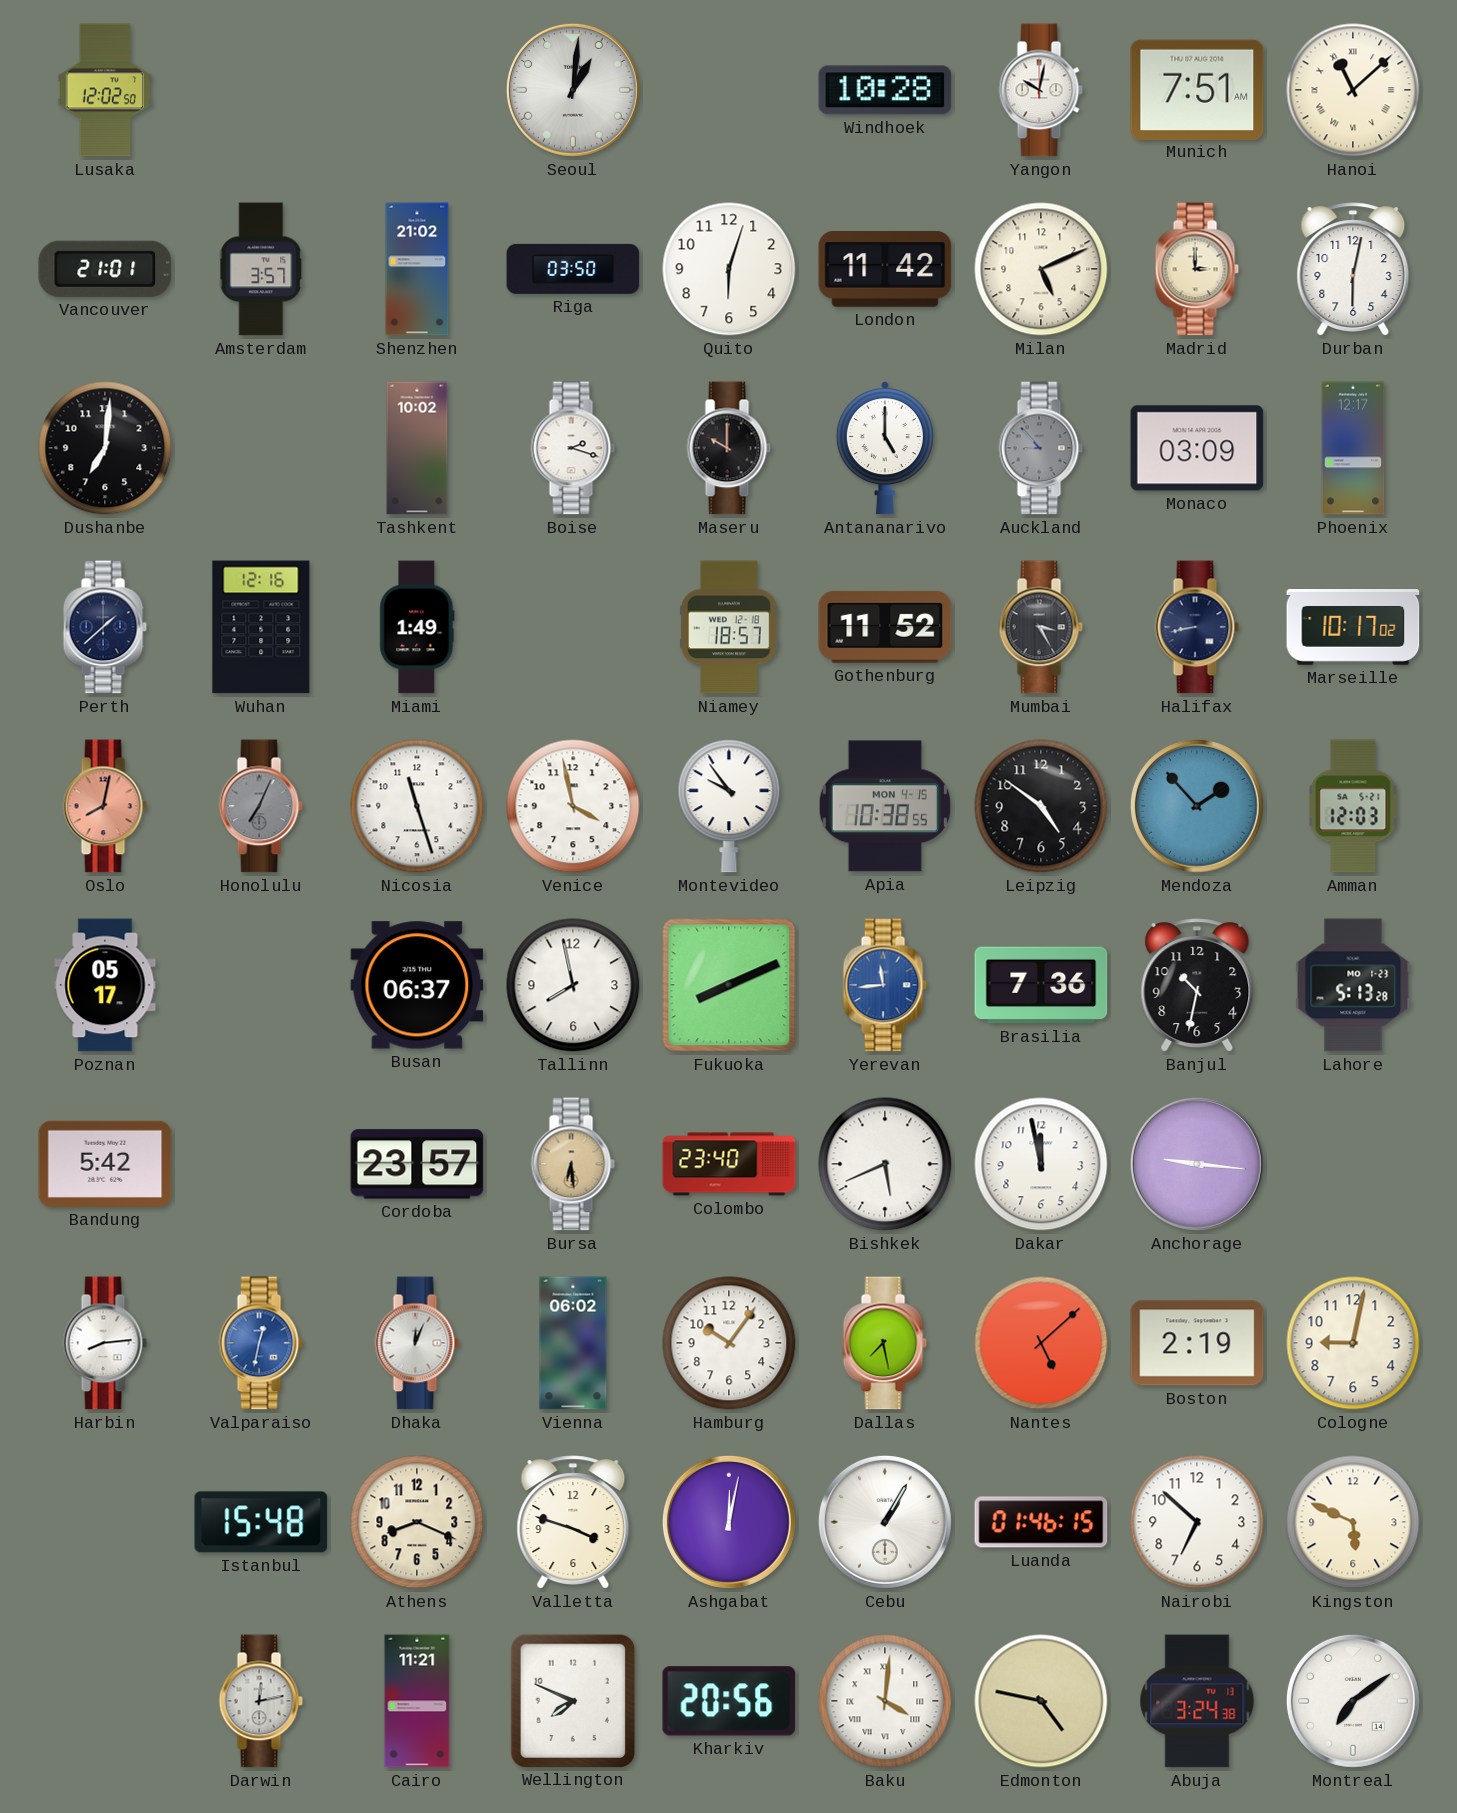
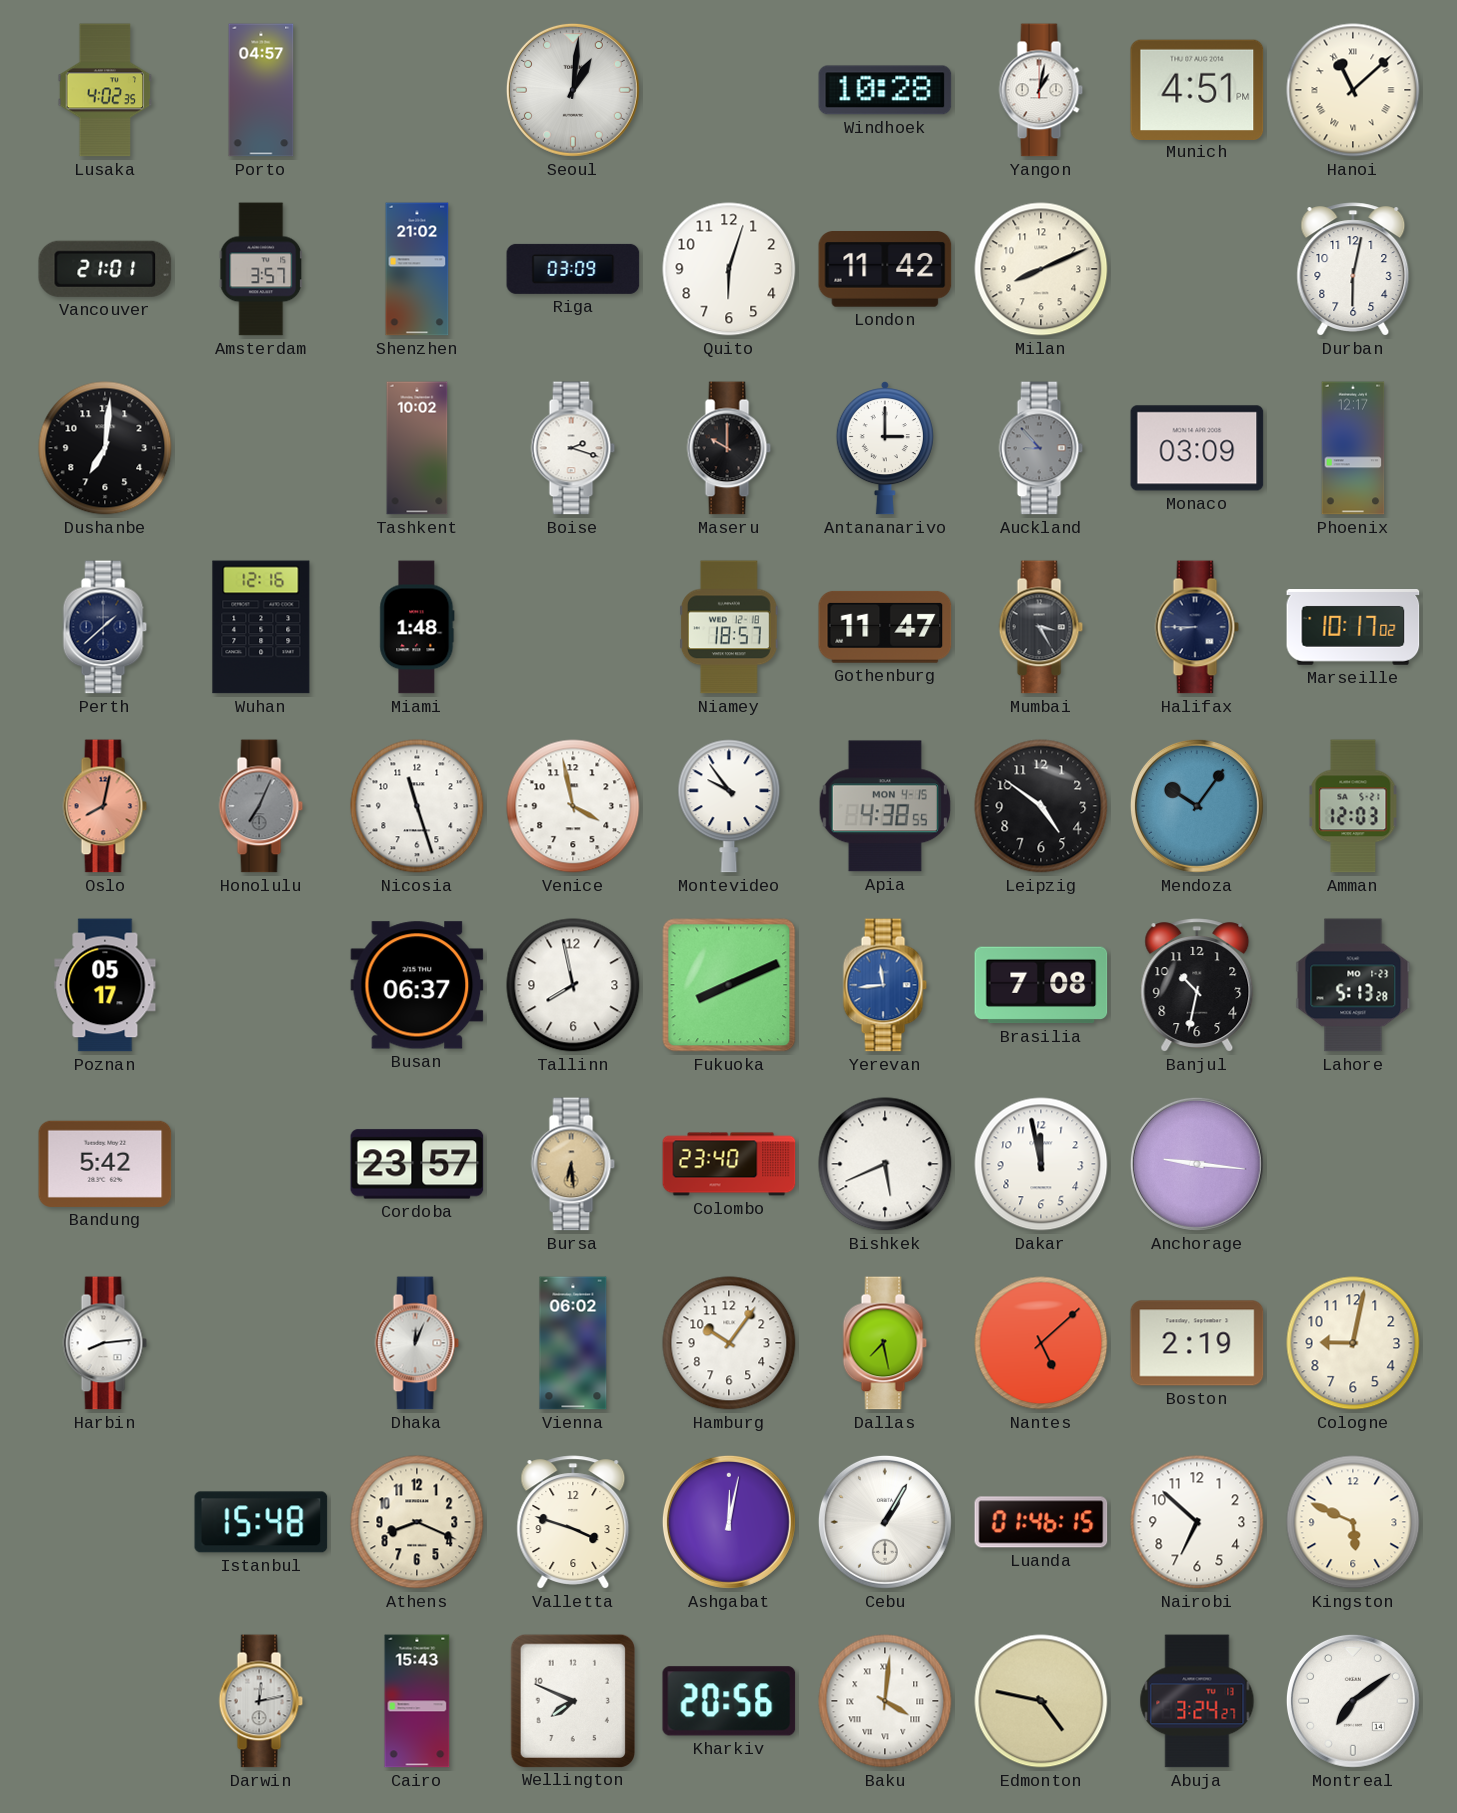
Lusaka: 12:02 -> 4:02 (105, 90)
Porto: none -> 04:57 (261, 90)
Yangon: 10:02 -> 1:02 (1041, 90)
Munich: 7:51 -> 4:51 (1197, 89)
Riga: 03:50 -> 03:09 (573, 269)
Milan: 5:11 -> 8:11 (1041, 269)
Madrid: 3:00 -> none (1197, 269)
Antananarivo: 5:00 -> 3:00 (885, 449)
Miami: 1:49 -> 1:48 (417, 627)
Gothenburg: 11:52 -> 11:47 (885, 627)
Halifax: 8:43 -> 8:45 (1197, 627)
Apia: 10:38 -> 4:38 (885, 806)
Mendoza: 1:53 -> 10:06 (1197, 806)
Brasilia: 7:36 -> 7:08 (1041, 985)
Valparaiso: 12:32 -> none (261, 1343)
Cairo: 11:21 -> 15:43 (417, 1701)
Abuja: 3:24:38 -> 3:24:27 (1197, 1701)
